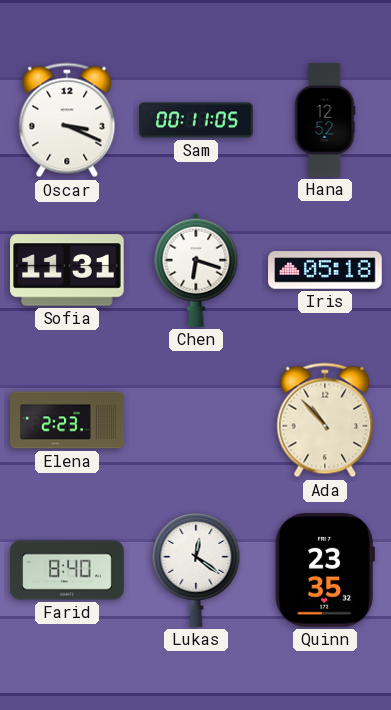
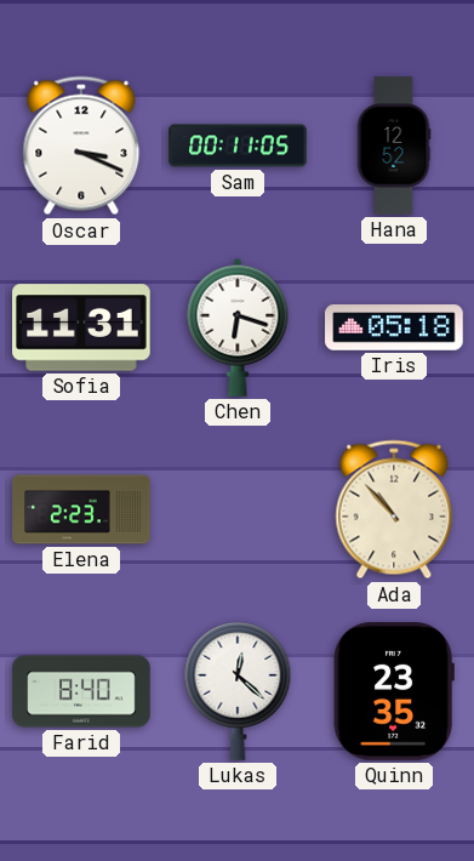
Lukas: 12:21 -> 12:22 (238, 691)
